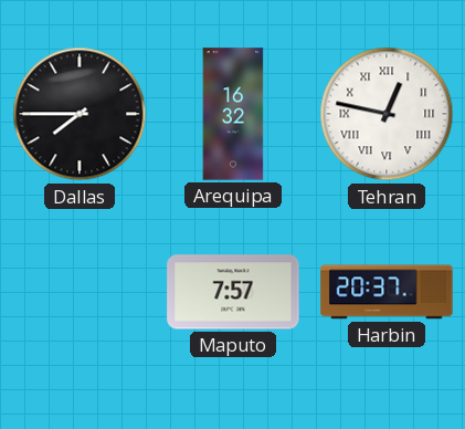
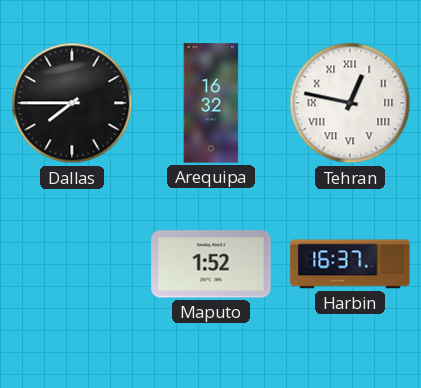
Maputo: 7:57 -> 1:52 (211, 264)
Harbin: 20:37 -> 16:37 (350, 264)
